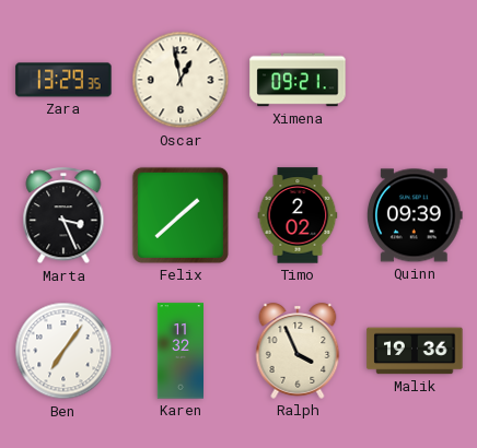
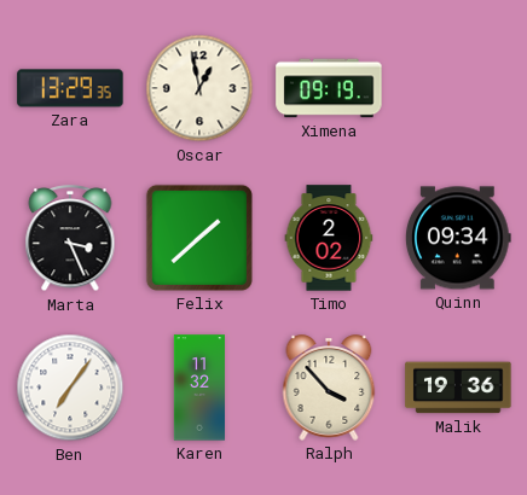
Ximena: 09:21 -> 09:19 (329, 88)
Quinn: 09:39 -> 09:34 (459, 238)
Ralph: 3:56 -> 3:53 (329, 388)
